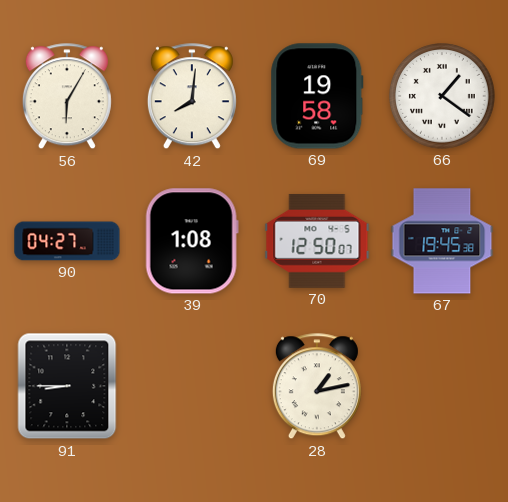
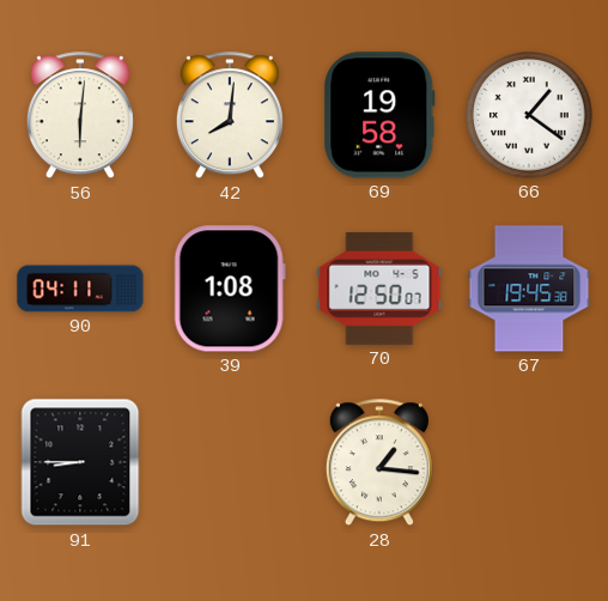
56: 6:05 -> 6:01 (80, 116)
90: 04:27 -> 04:11 (80, 289)
28: 1:13 -> 1:16 (379, 463)
